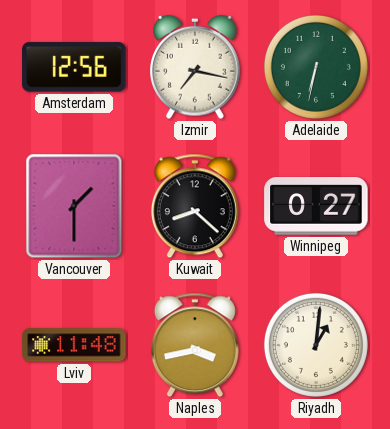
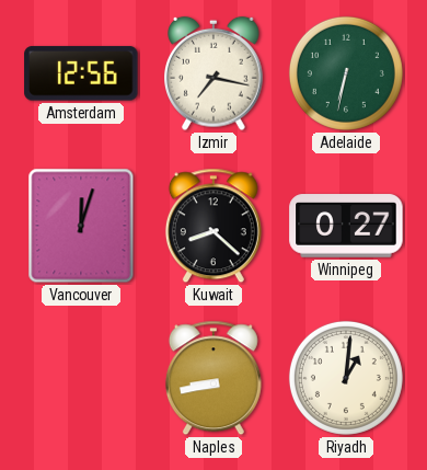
Vancouver: 1:30 -> 12:03 (81, 226)
Lviv: 11:48 -> none (74, 345)
Naples: 3:43 -> 8:43 (214, 378)
